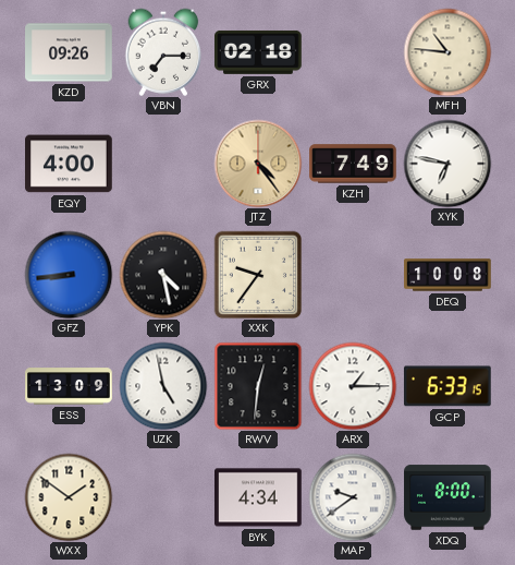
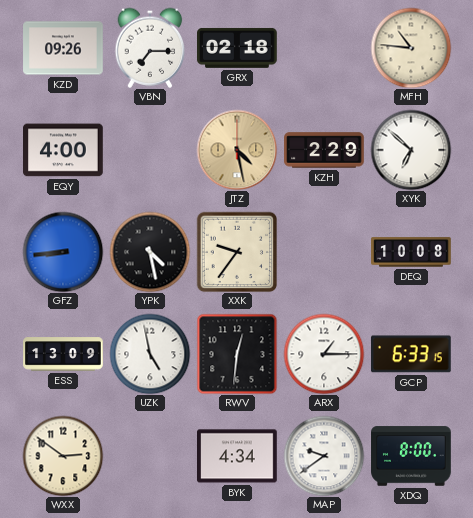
JTZ: 4:24 -> 4:28 (237, 150)
KZH: 7:49 -> 2:29 (324, 150)
XYK: 6:47 -> 6:52 (411, 150)
WXX: 1:51 -> 2:51 (63, 456)
